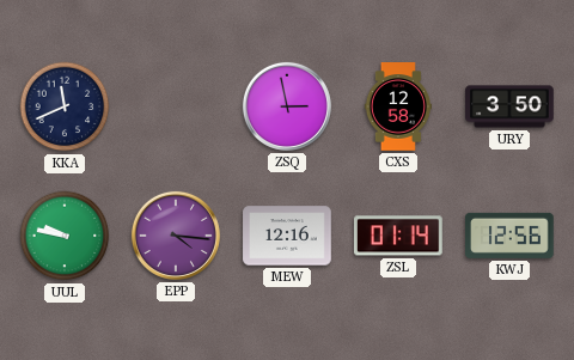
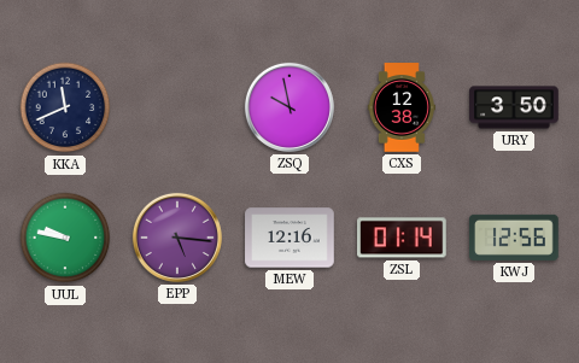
ZSQ: 2:58 -> 9:58 (289, 107)
CXS: 12:58 -> 12:38 (402, 107)
EPP: 4:16 -> 5:16 (177, 238)
